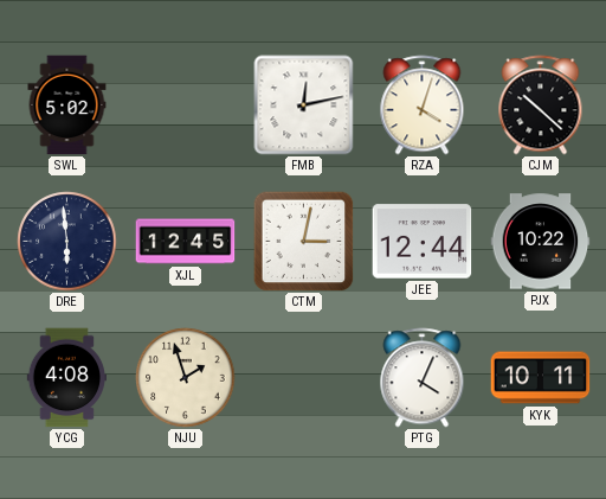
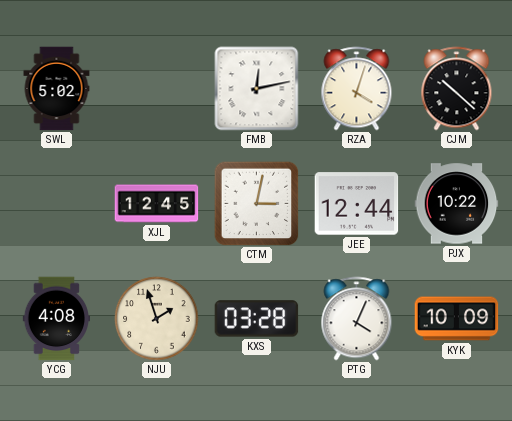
DRE: 5:59 -> none (67, 242)
KXS: none -> 03:28 (257, 319)
KYK: 10:11 -> 10:09 (457, 319)
